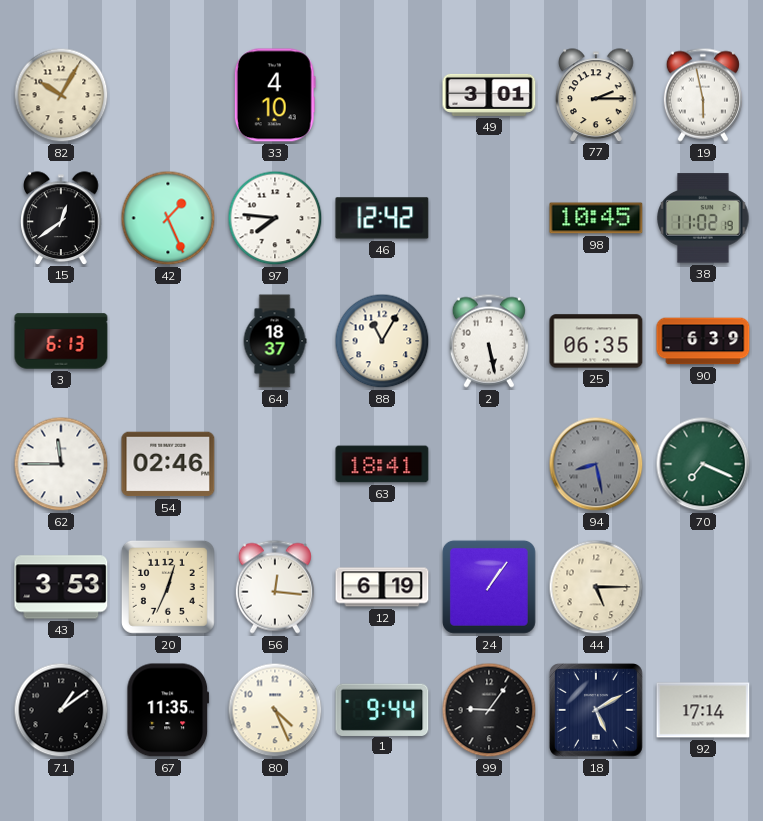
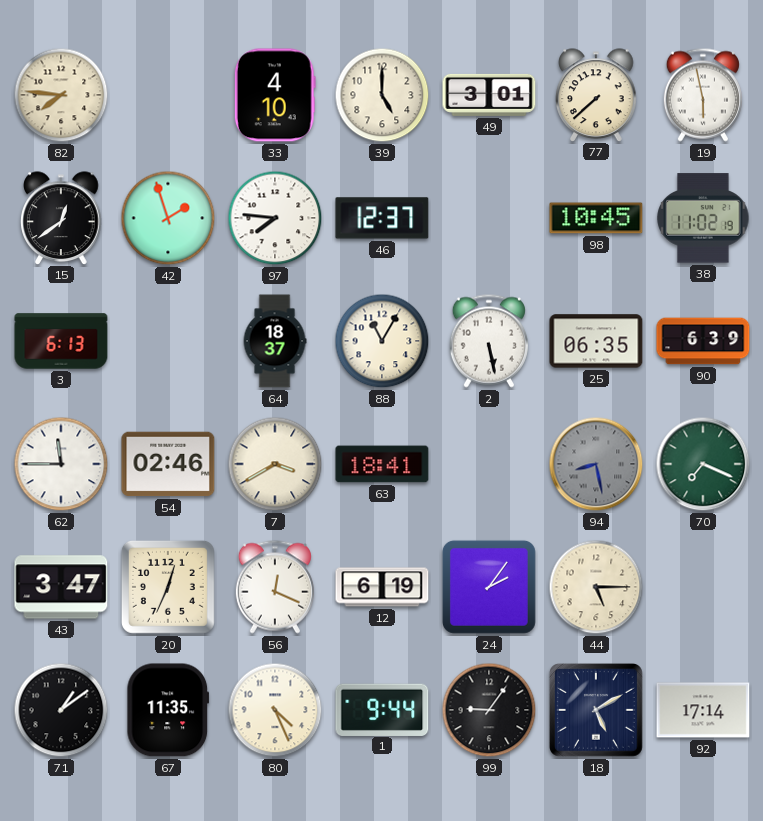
82: 10:05 -> 7:46 (61, 95)
39: none -> 5:00 (382, 95)
77: 2:15 -> 7:38 (596, 95)
42: 1:26 -> 1:57 (168, 218)
46: 12:42 -> 12:37 (382, 218)
7: none -> 3:40 (275, 464)
43: 3:53 -> 3:47 (61, 587)
56: 12:16 -> 12:19 (275, 587)
24: 1:06 -> 2:06 (489, 587)
